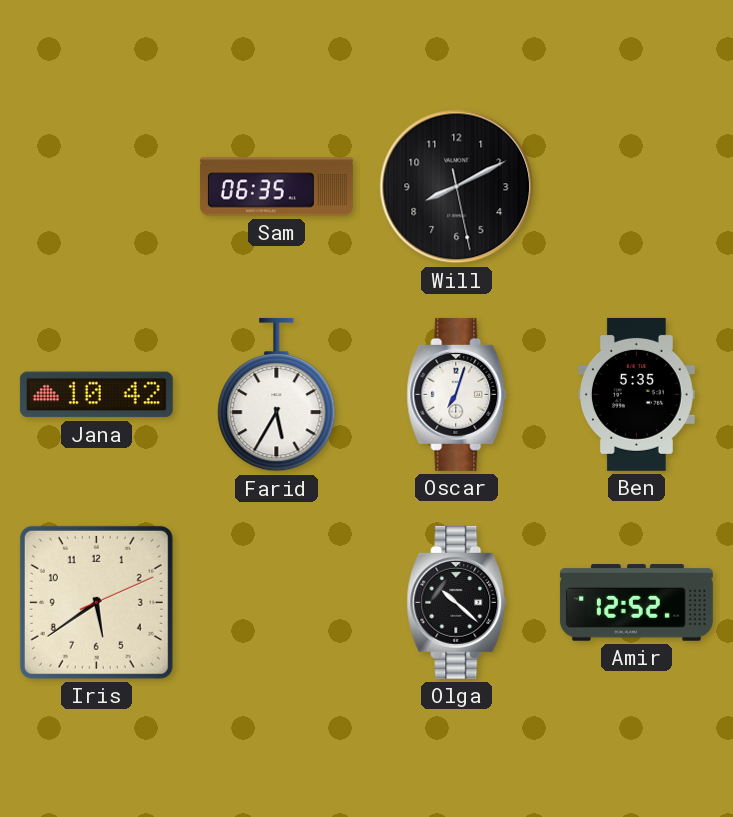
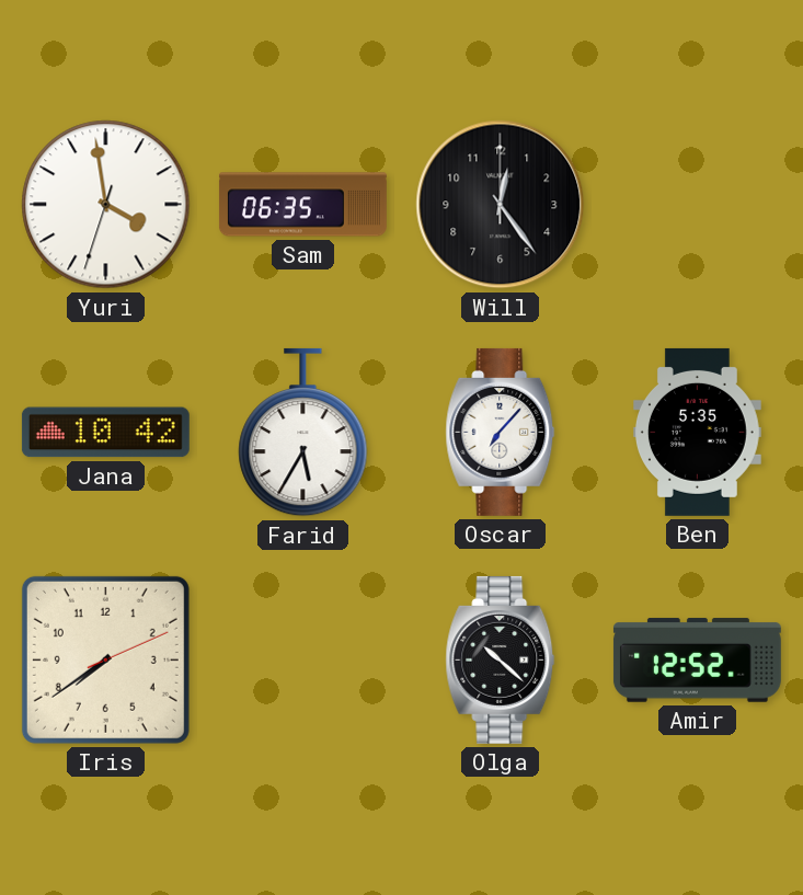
Yuri: none -> 3:58 (106, 205)
Will: 8:10 -> 12:24 (501, 205)
Oscar: 7:03 -> 7:07 (501, 432)
Iris: 5:39 -> 7:39 (105, 659)
